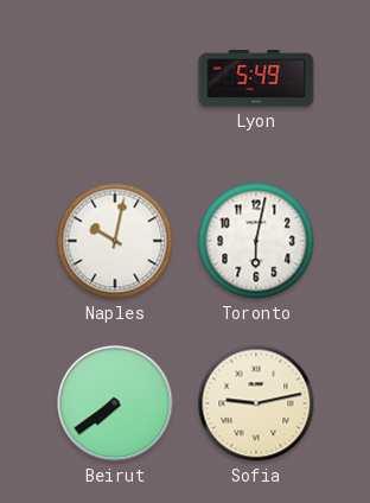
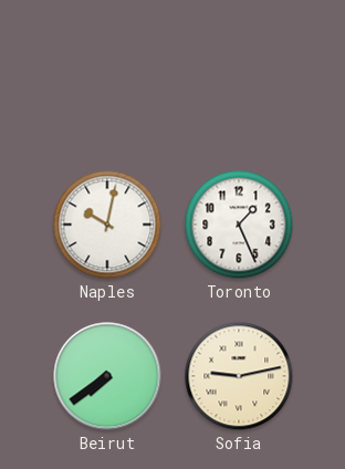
Lyon: 5:49 -> none (256, 78)
Toronto: 6:02 -> 1:26 (239, 225)
